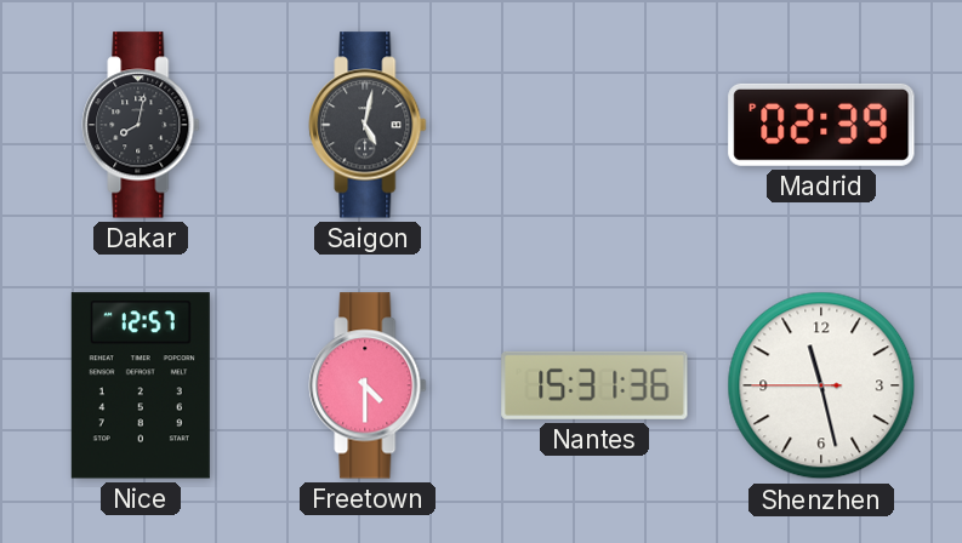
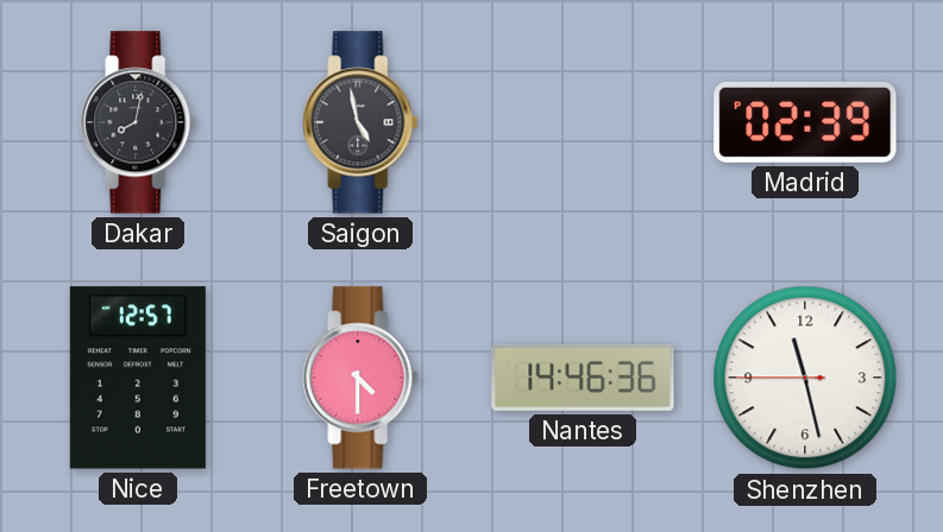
Saigon: 5:02 -> 4:58 (360, 122)
Nantes: 15:31 -> 14:46 (583, 378)
